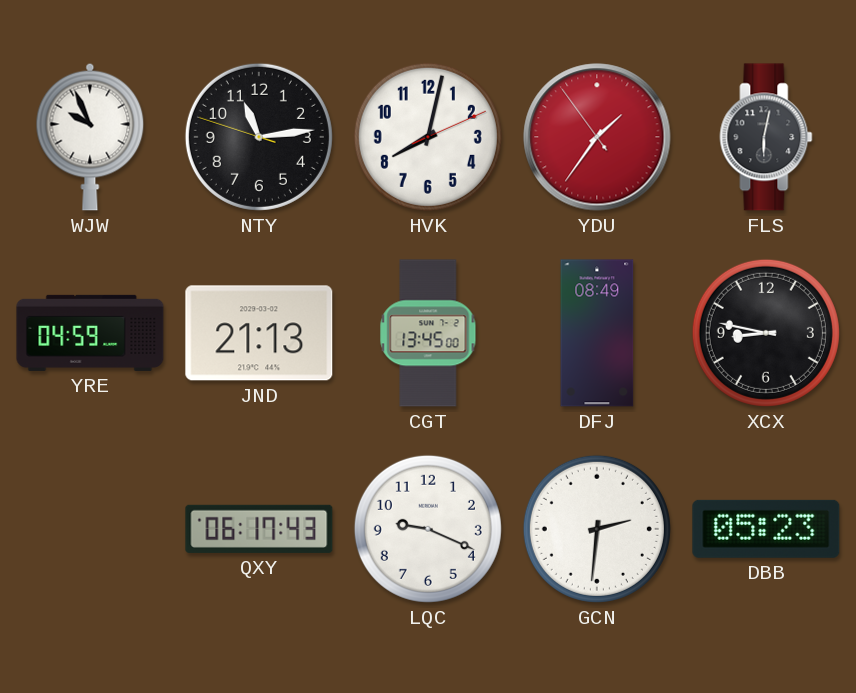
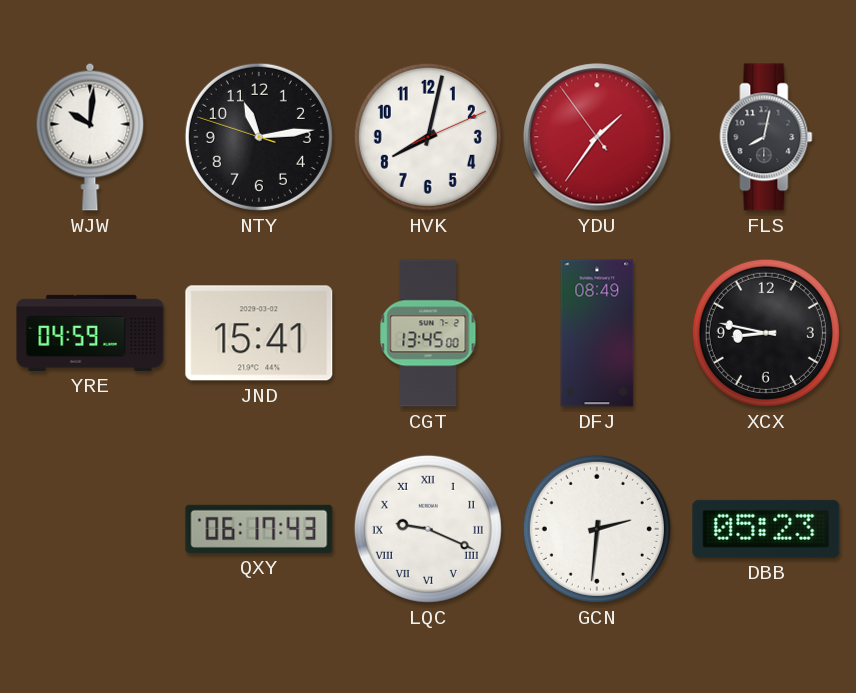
WJW: 9:56 -> 10:01 (90, 137)
FLS: 6:02 -> 8:02 (766, 137)
JND: 21:13 -> 15:41 (259, 333)
LQC numerals: Arabic -> Roman (428, 529)
